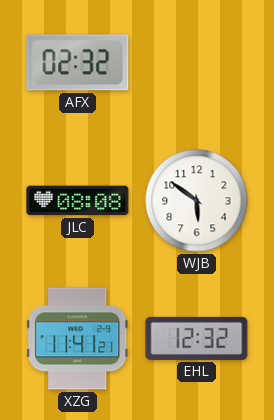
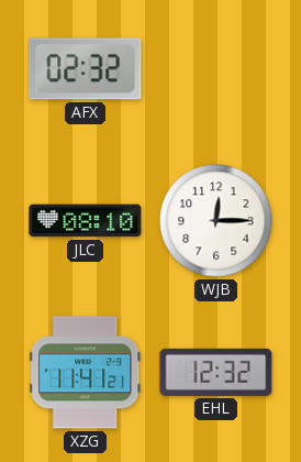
JLC: 08:08 -> 08:10 (86, 221)
WJB: 5:51 -> 12:15 (216, 221)
